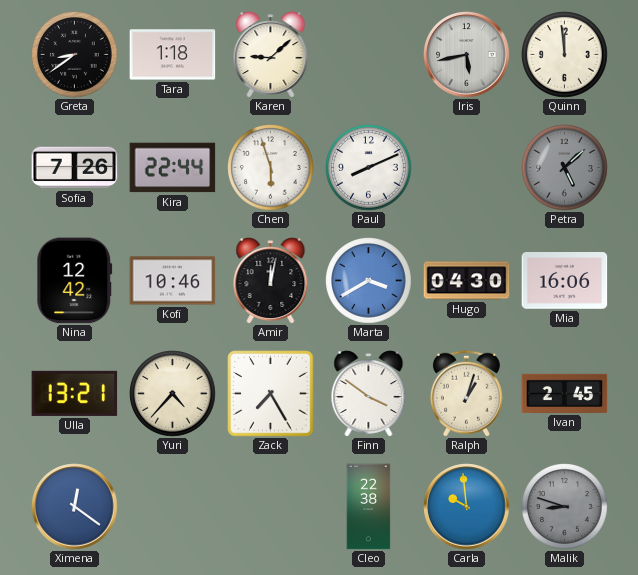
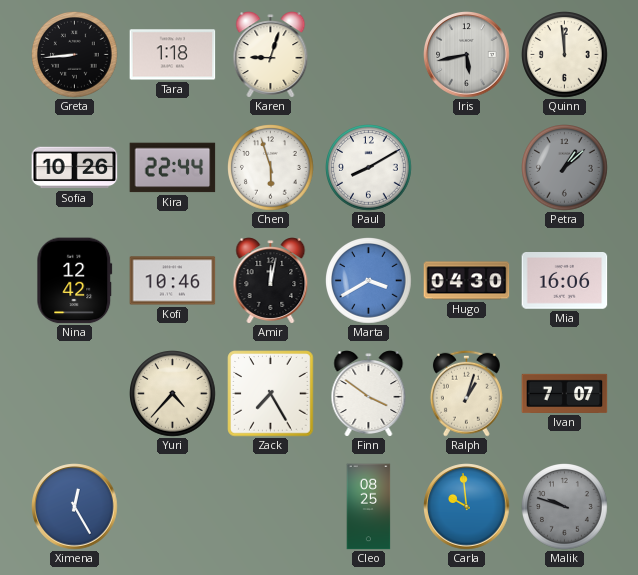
Greta: 8:39 -> 8:44 (75, 55)
Karen: 9:08 -> 9:03 (271, 55)
Sofia: 7:26 -> 10:26 (75, 168)
Paul: 8:11 -> 8:10 (369, 168)
Petra: 5:08 -> 1:08 (565, 168)
Ulla: 13:21 -> none (75, 393)
Ivan: 2:45 -> 7:07 (565, 393)
Ximena: 12:21 -> 12:25 (75, 507)
Cleo: 22:38 -> 08:25 (369, 507)
Malik: 8:48 -> 9:48 (565, 507)
